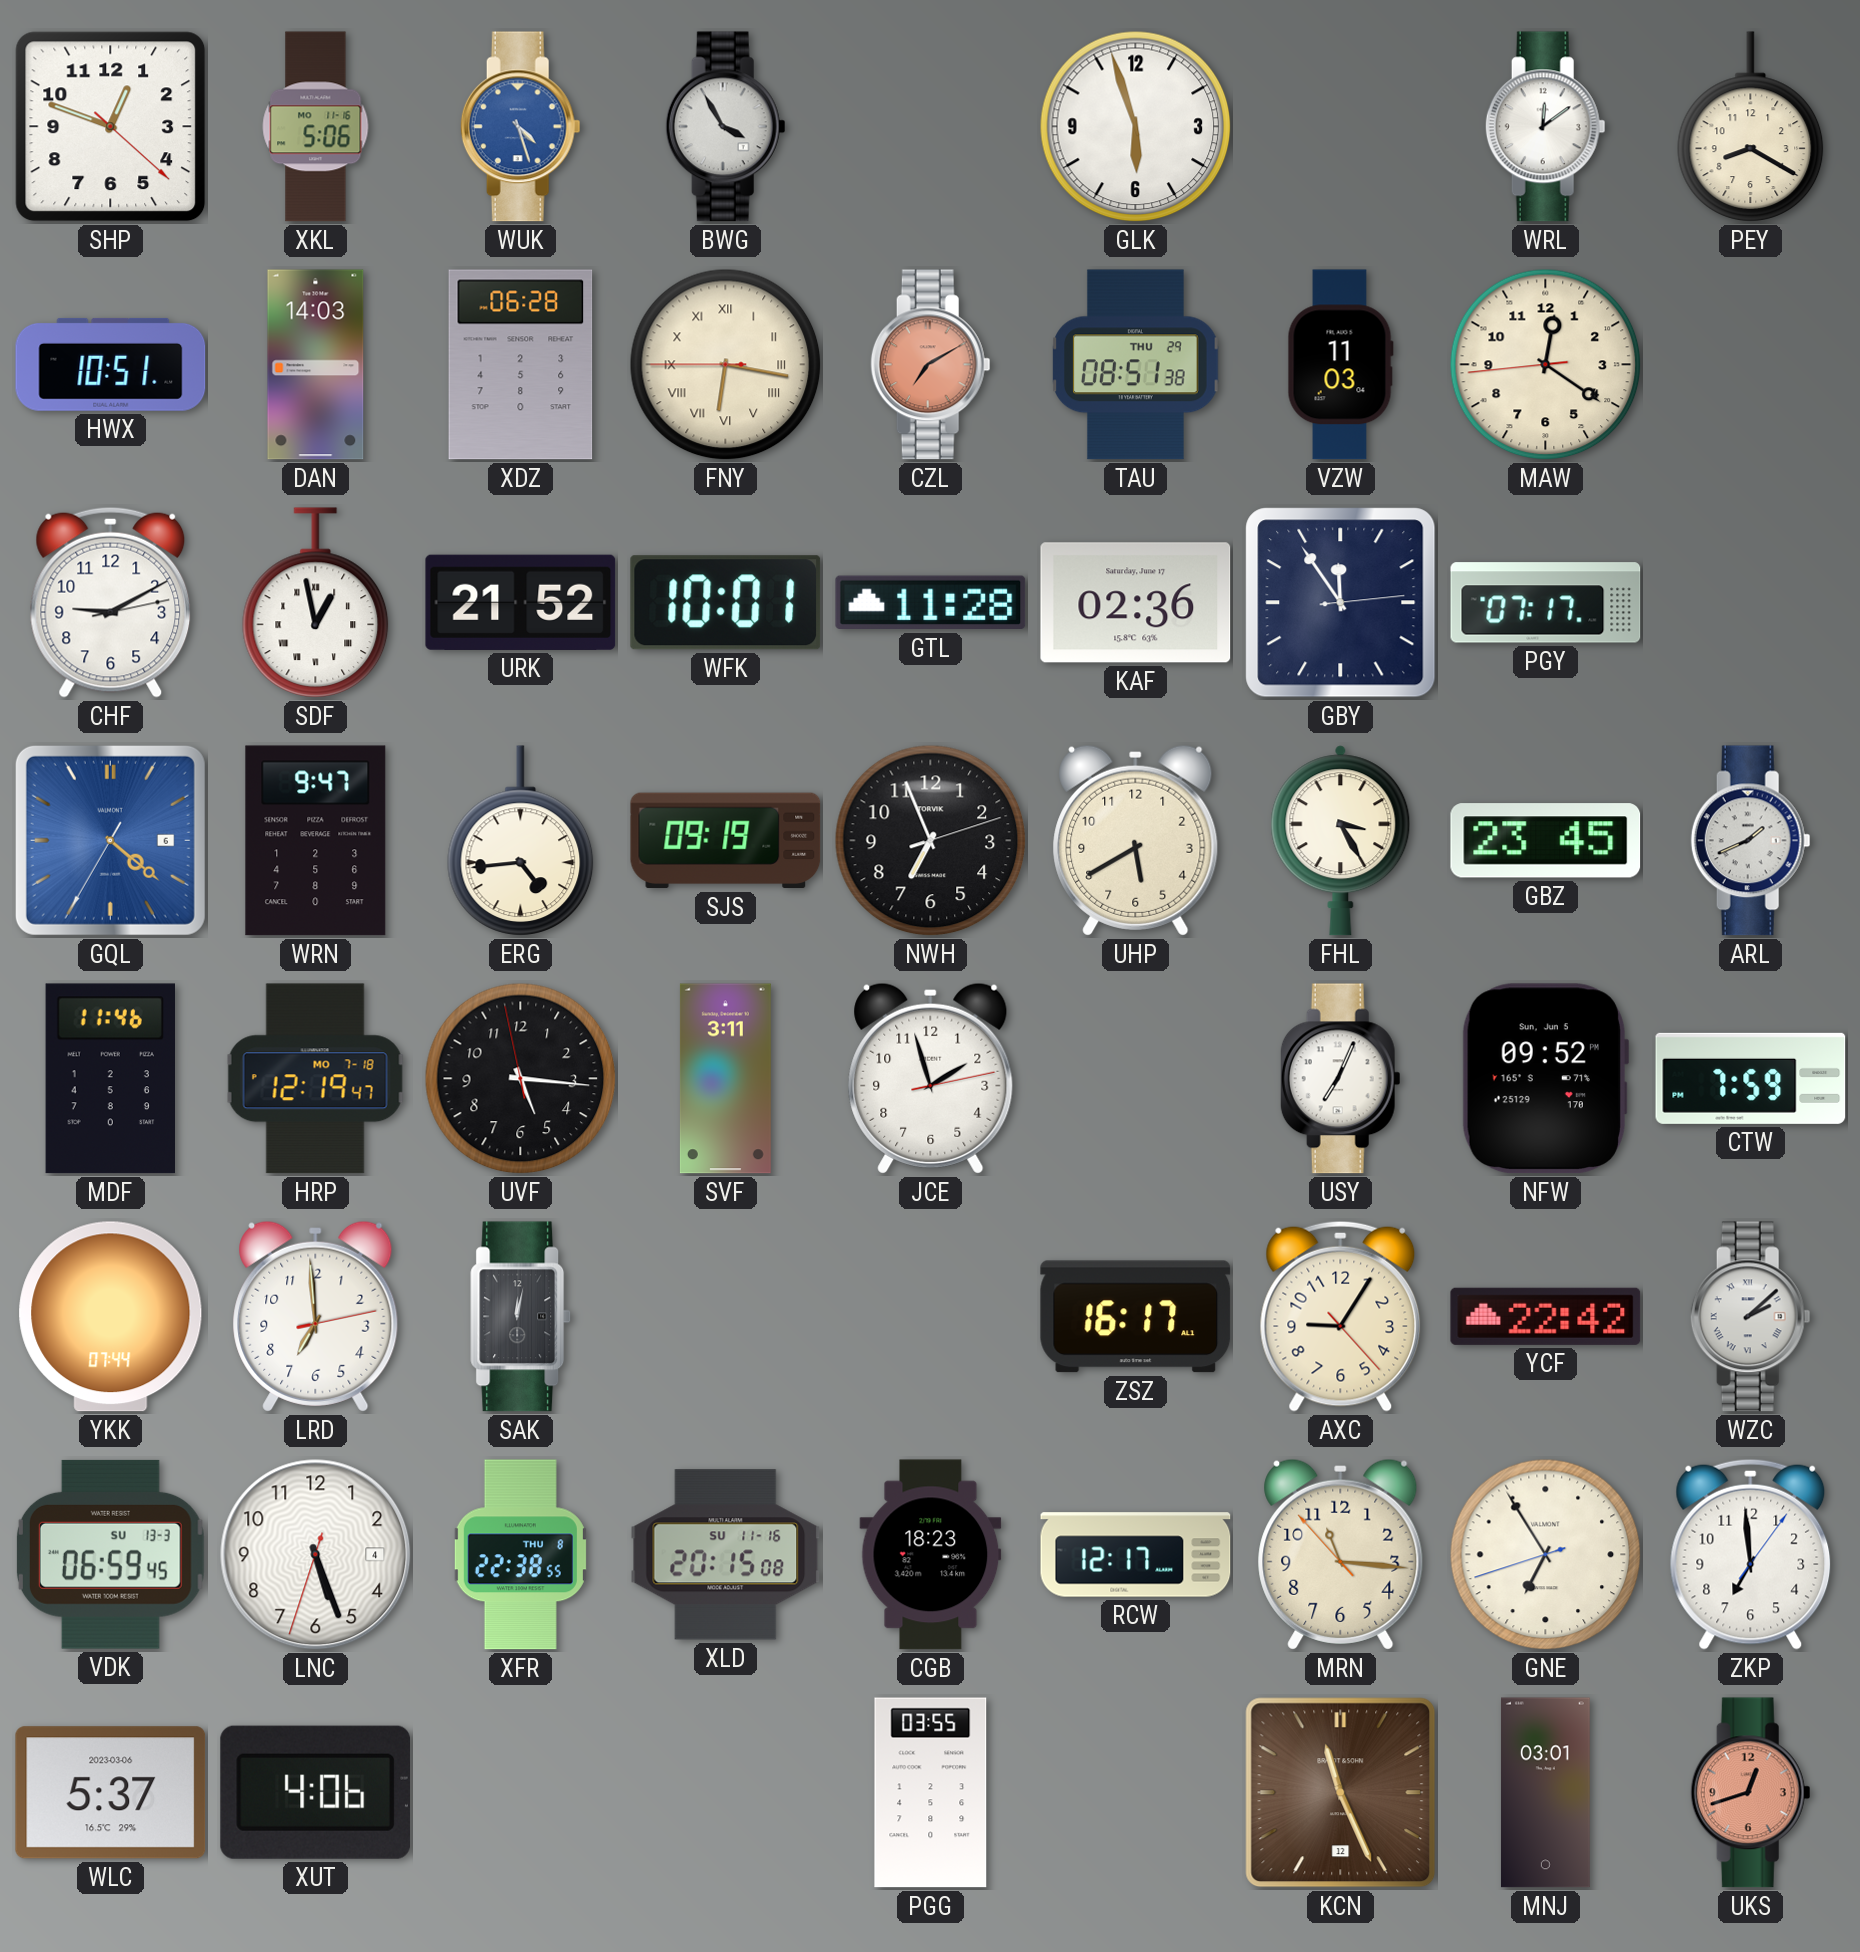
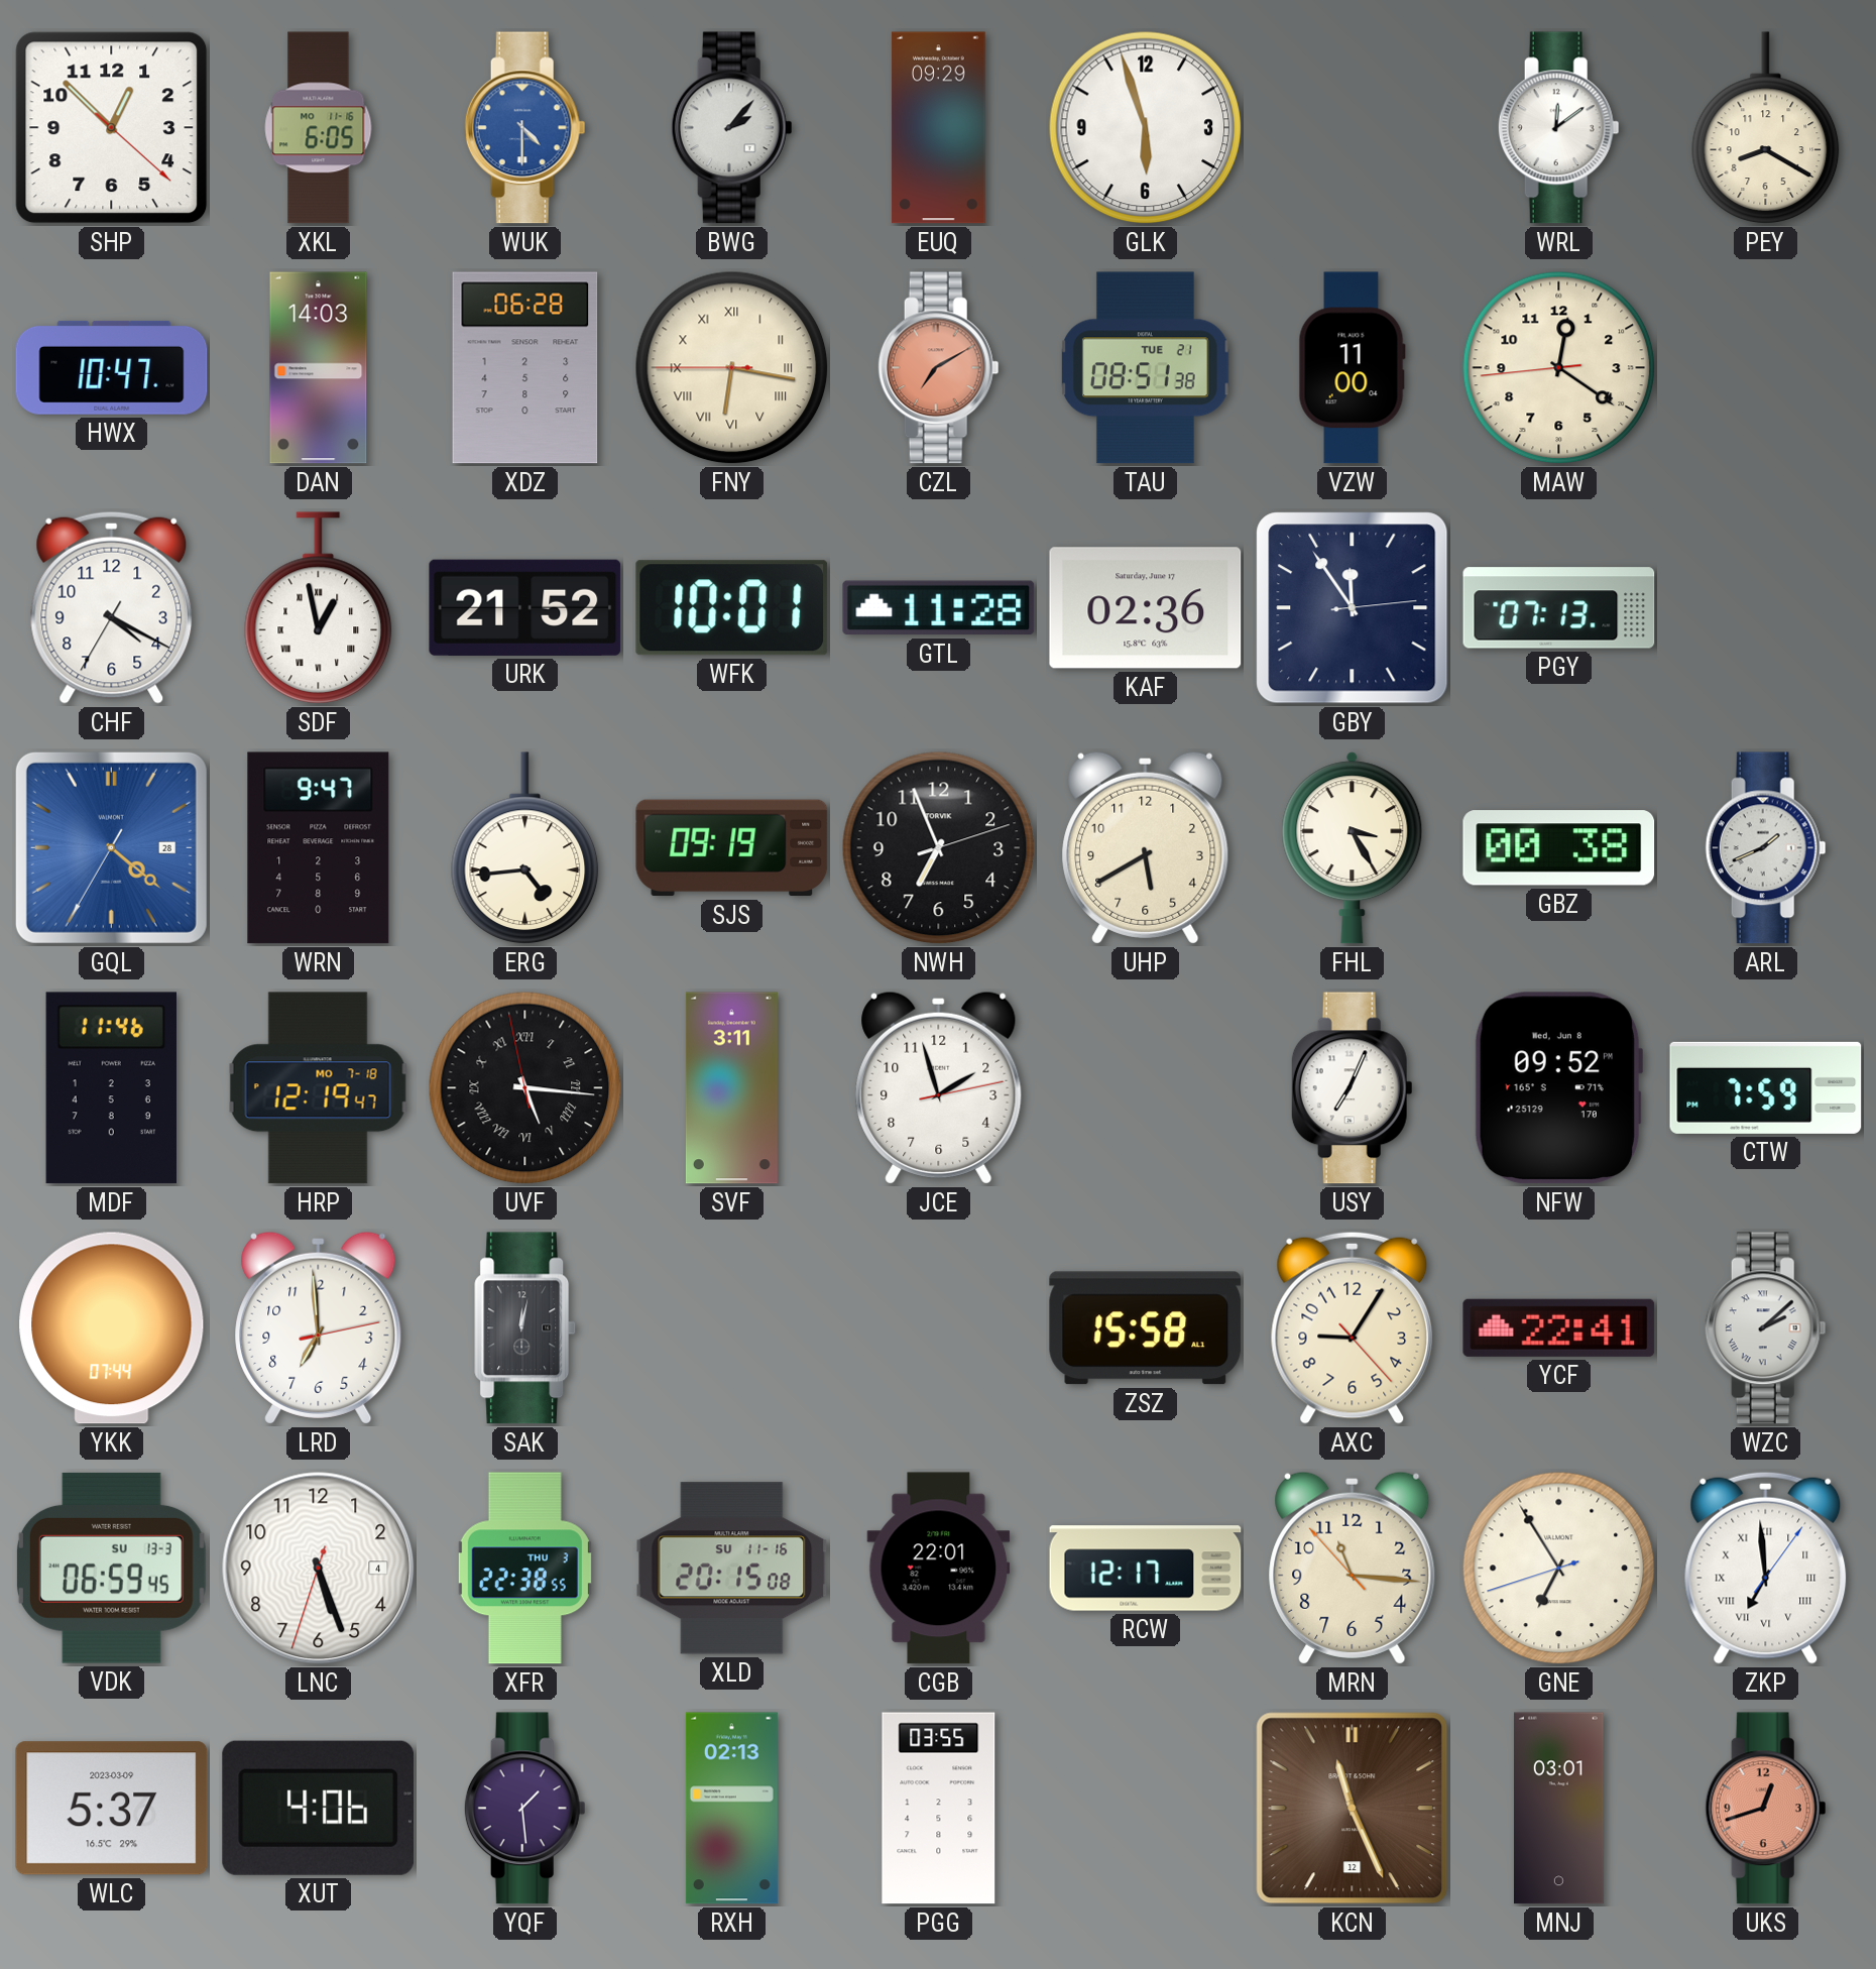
SHP: 12:48 -> 12:52 (112, 128)
XKL: 5:06 -> 6:05 (319, 128)
WUK: 4:27 -> 4:30 (524, 128)
BWG: 3:55 -> 2:07 (731, 128)
EUQ: none -> 09:29 (939, 128)
HWX: 10:51 -> 10:47 (112, 367)
TAU date: THU 29 -> TUE 21 (1146, 368)
VZW: 11:03 -> 11:00 (1352, 368)
CHF: 9:10 -> 4:19 (112, 607)
PGY: 07:17 -> 07:13 (1559, 608)
GQL date: 6 -> 28 (111, 847)
GBZ: 23:45 -> 00:38 (1559, 848)
UVF numerals: Arabic -> Roman (525, 1088)
NFW date: Sun, Jun 5 -> Wed, Jun 8 (1558, 1088)
ZSZ: 16:17 -> 15:58 (1146, 1328)
YCF: 22:42 -> 22:41 (1559, 1327)
XFR date: THU 8 -> THU 3 (524, 1569)
CGB: 18:23 -> 22:01 (939, 1569)
ZKP numerals: Arabic -> Roman (1766, 1568)
WLC date: 2023-03-06 -> 2023-03-09 (112, 1809)
YQF: none -> 1:29 (524, 1809)
RXH: none -> 02:13 (731, 1809)
